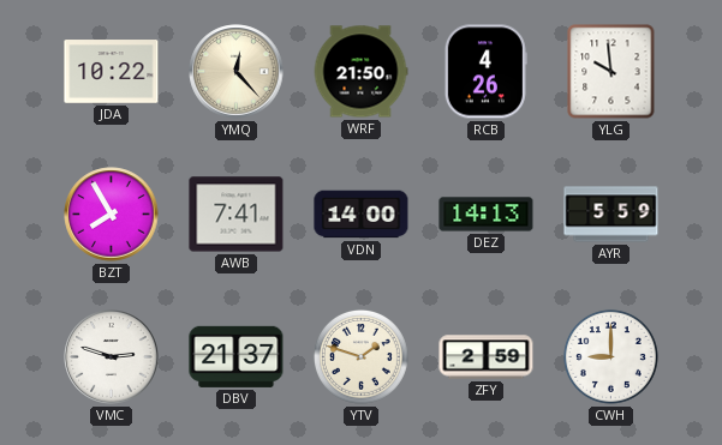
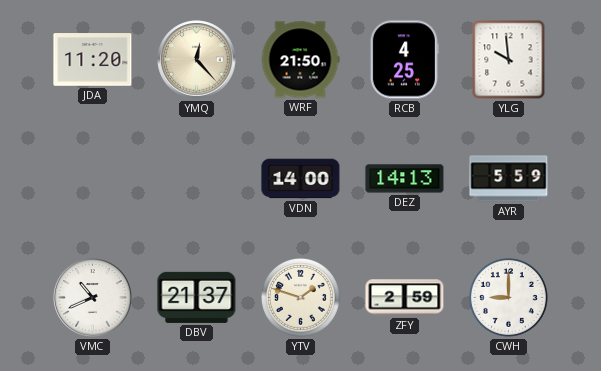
JDA: 10:22 -> 11:20 (93, 60)
RCB: 4:26 -> 4:25 (404, 60)
BZT: 7:55 -> none (112, 215)
AWB: 7:41 -> none (237, 215)
VMC: 2:48 -> 10:41 (93, 298)
